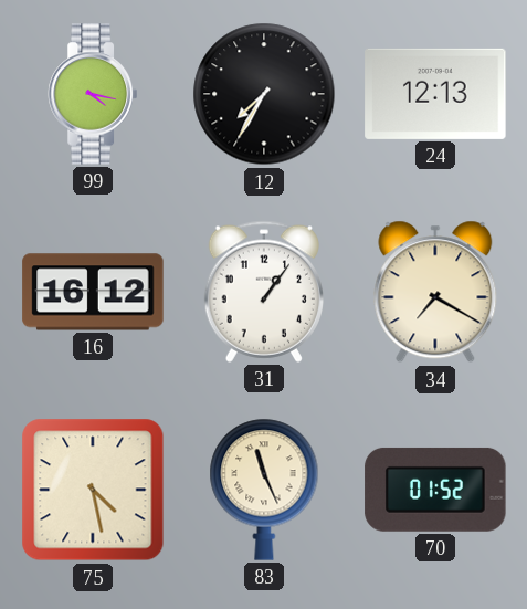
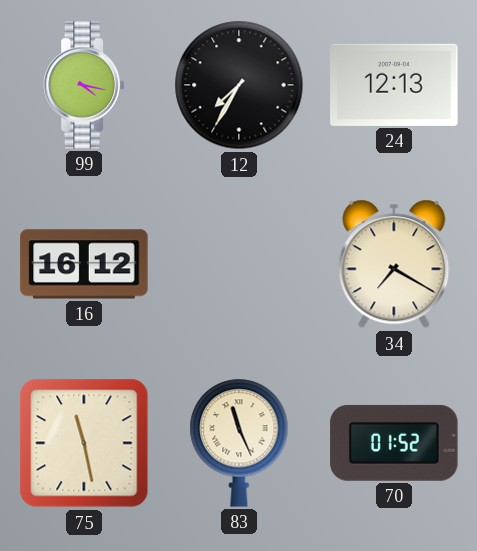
31: 1:06 -> none (264, 292)
75: 4:28 -> 11:28 (84, 443)
